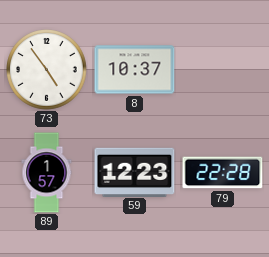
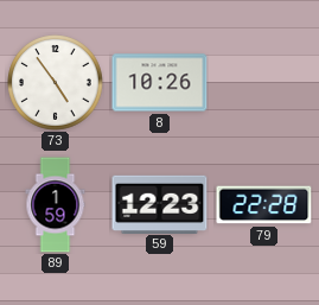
8: 10:37 -> 10:26 (160, 83)
89: 1:57 -> 1:59 (56, 205)
